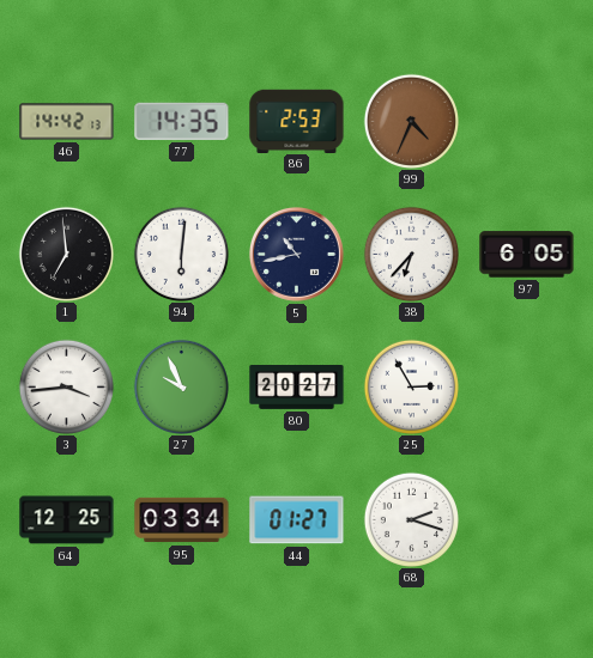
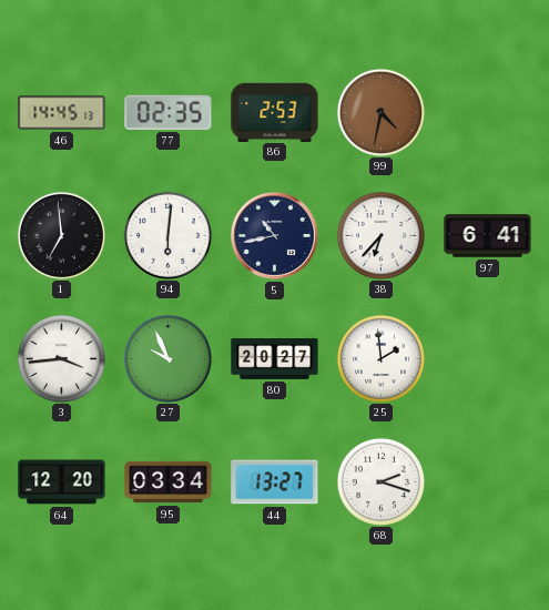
46: 14:42 -> 14:45 (62, 113)
77: 14:35 -> 02:35 (169, 112)
99: 4:34 -> 4:32 (380, 112)
97: 6:05 -> 6:41 (488, 236)
25: 2:55 -> 1:59 (380, 358)
64: 12:25 -> 12:20 (62, 482)
44: 01:27 -> 13:27 (275, 482)
